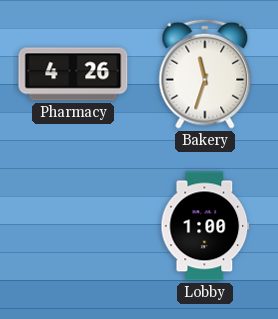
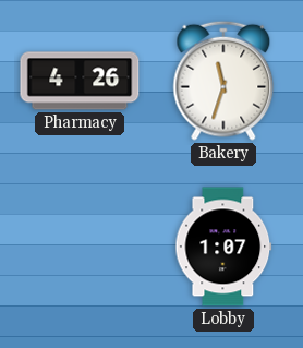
Lobby: 1:00 -> 1:07 (223, 247)
